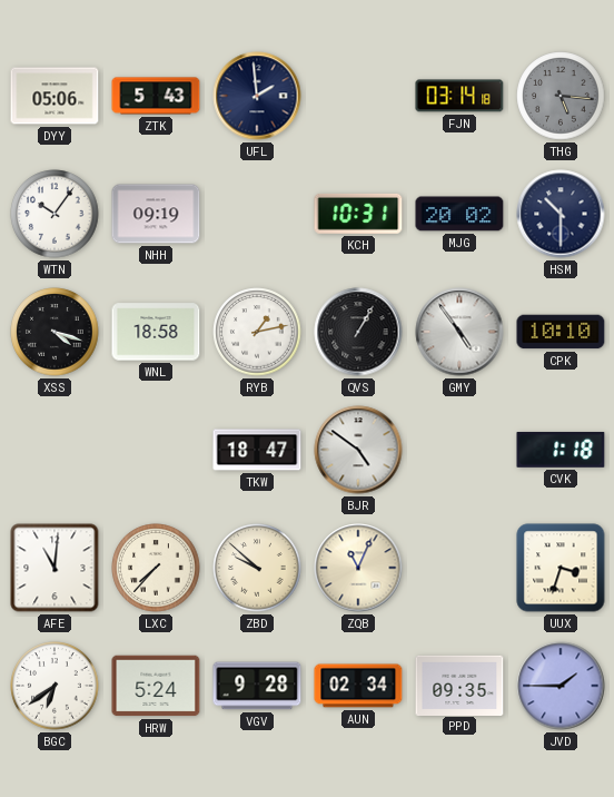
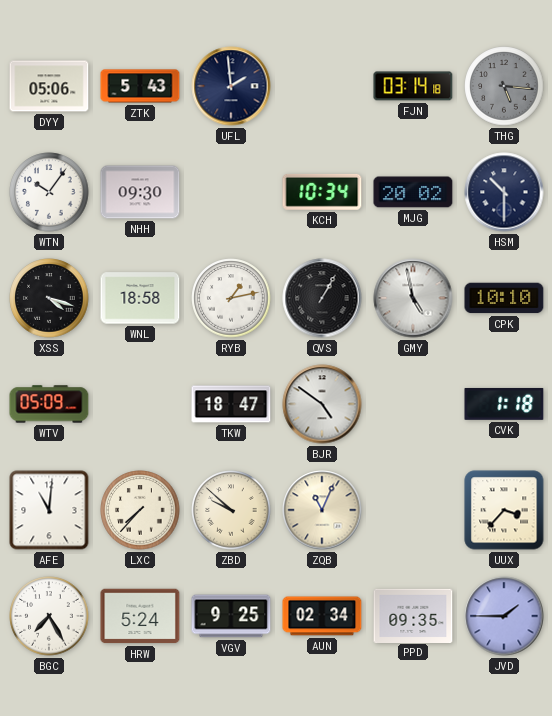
NHH: 09:19 -> 09:30 (140, 192)
KCH: 10:31 -> 10:34 (322, 192)
GMY: 4:54 -> 4:58 (413, 298)
WTV: none -> 05:09 (49, 404)
UUX: 3:33 -> 3:37 (504, 510)
BGC: 6:39 -> 7:25 (49, 616)
VGV: 9:28 -> 9:25 (231, 616)
